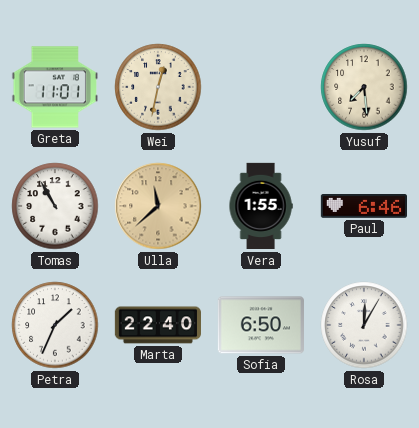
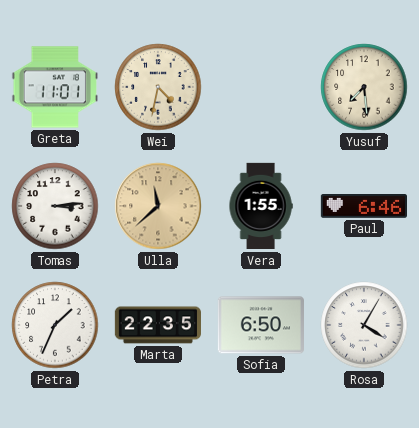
Wei: 12:32 -> 4:32 (158, 87)
Tomas: 10:55 -> 3:14 (55, 206)
Marta: 22:40 -> 22:35 (157, 325)
Rosa: 12:05 -> 4:05 (364, 325)
